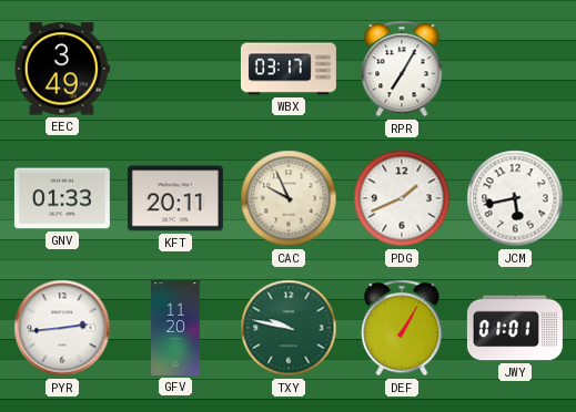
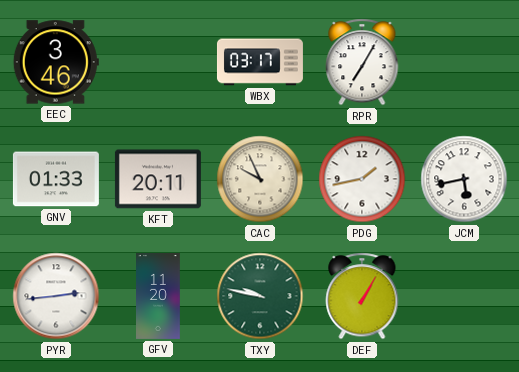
EEC: 3:49 -> 3:46 (56, 62)
PDG: 1:41 -> 1:43 (362, 179)
JWY: 01:01 -> none (515, 328)
